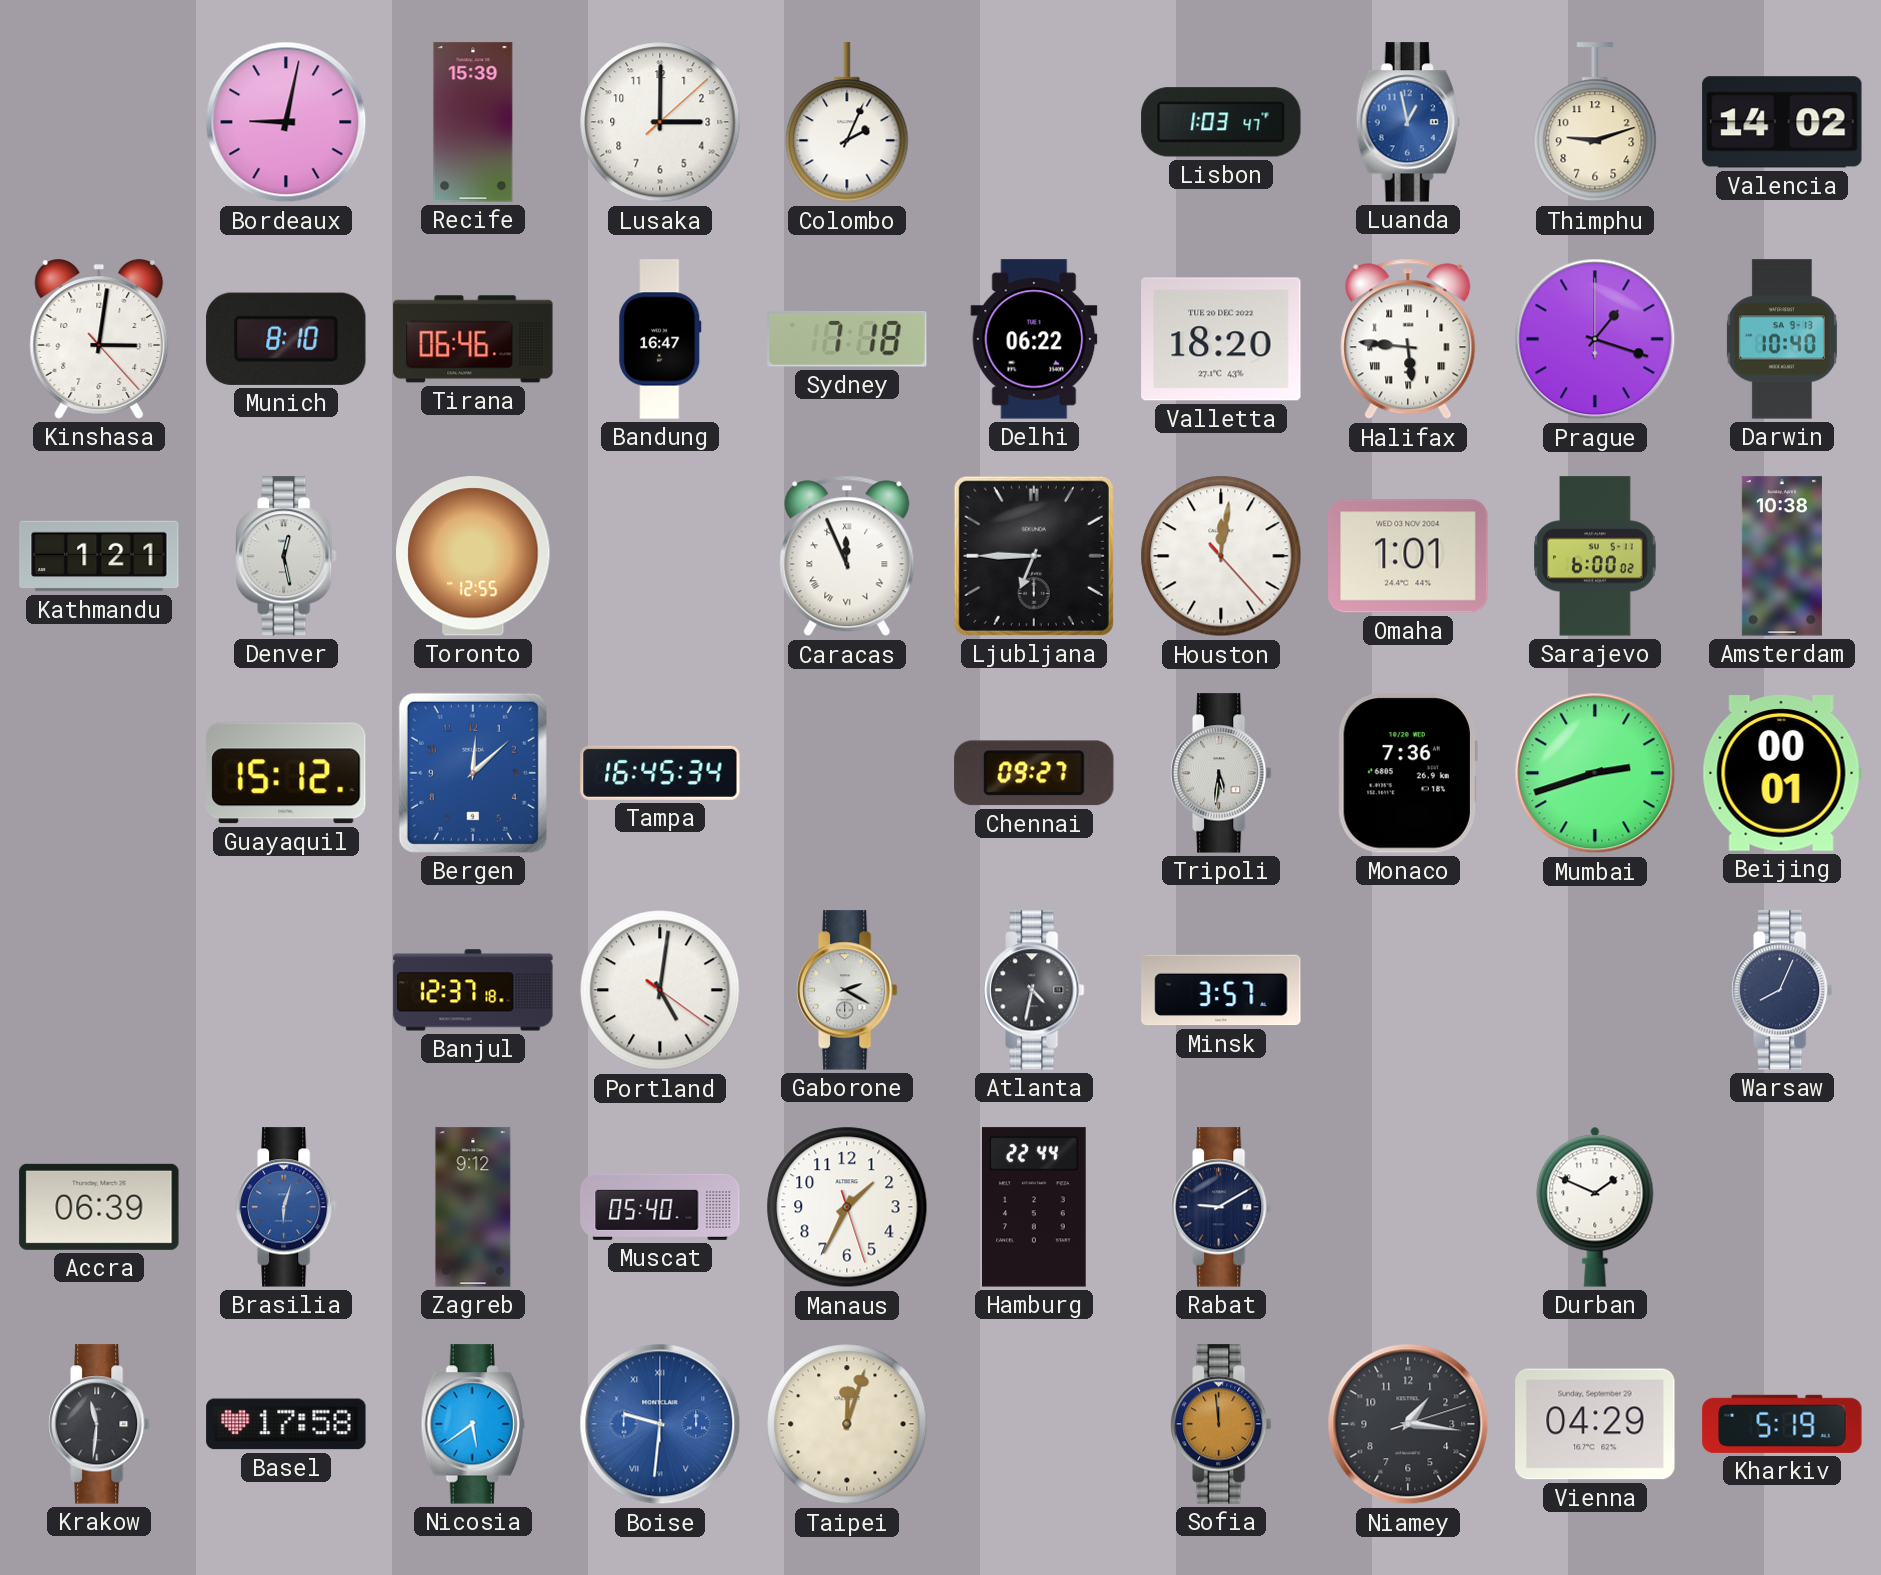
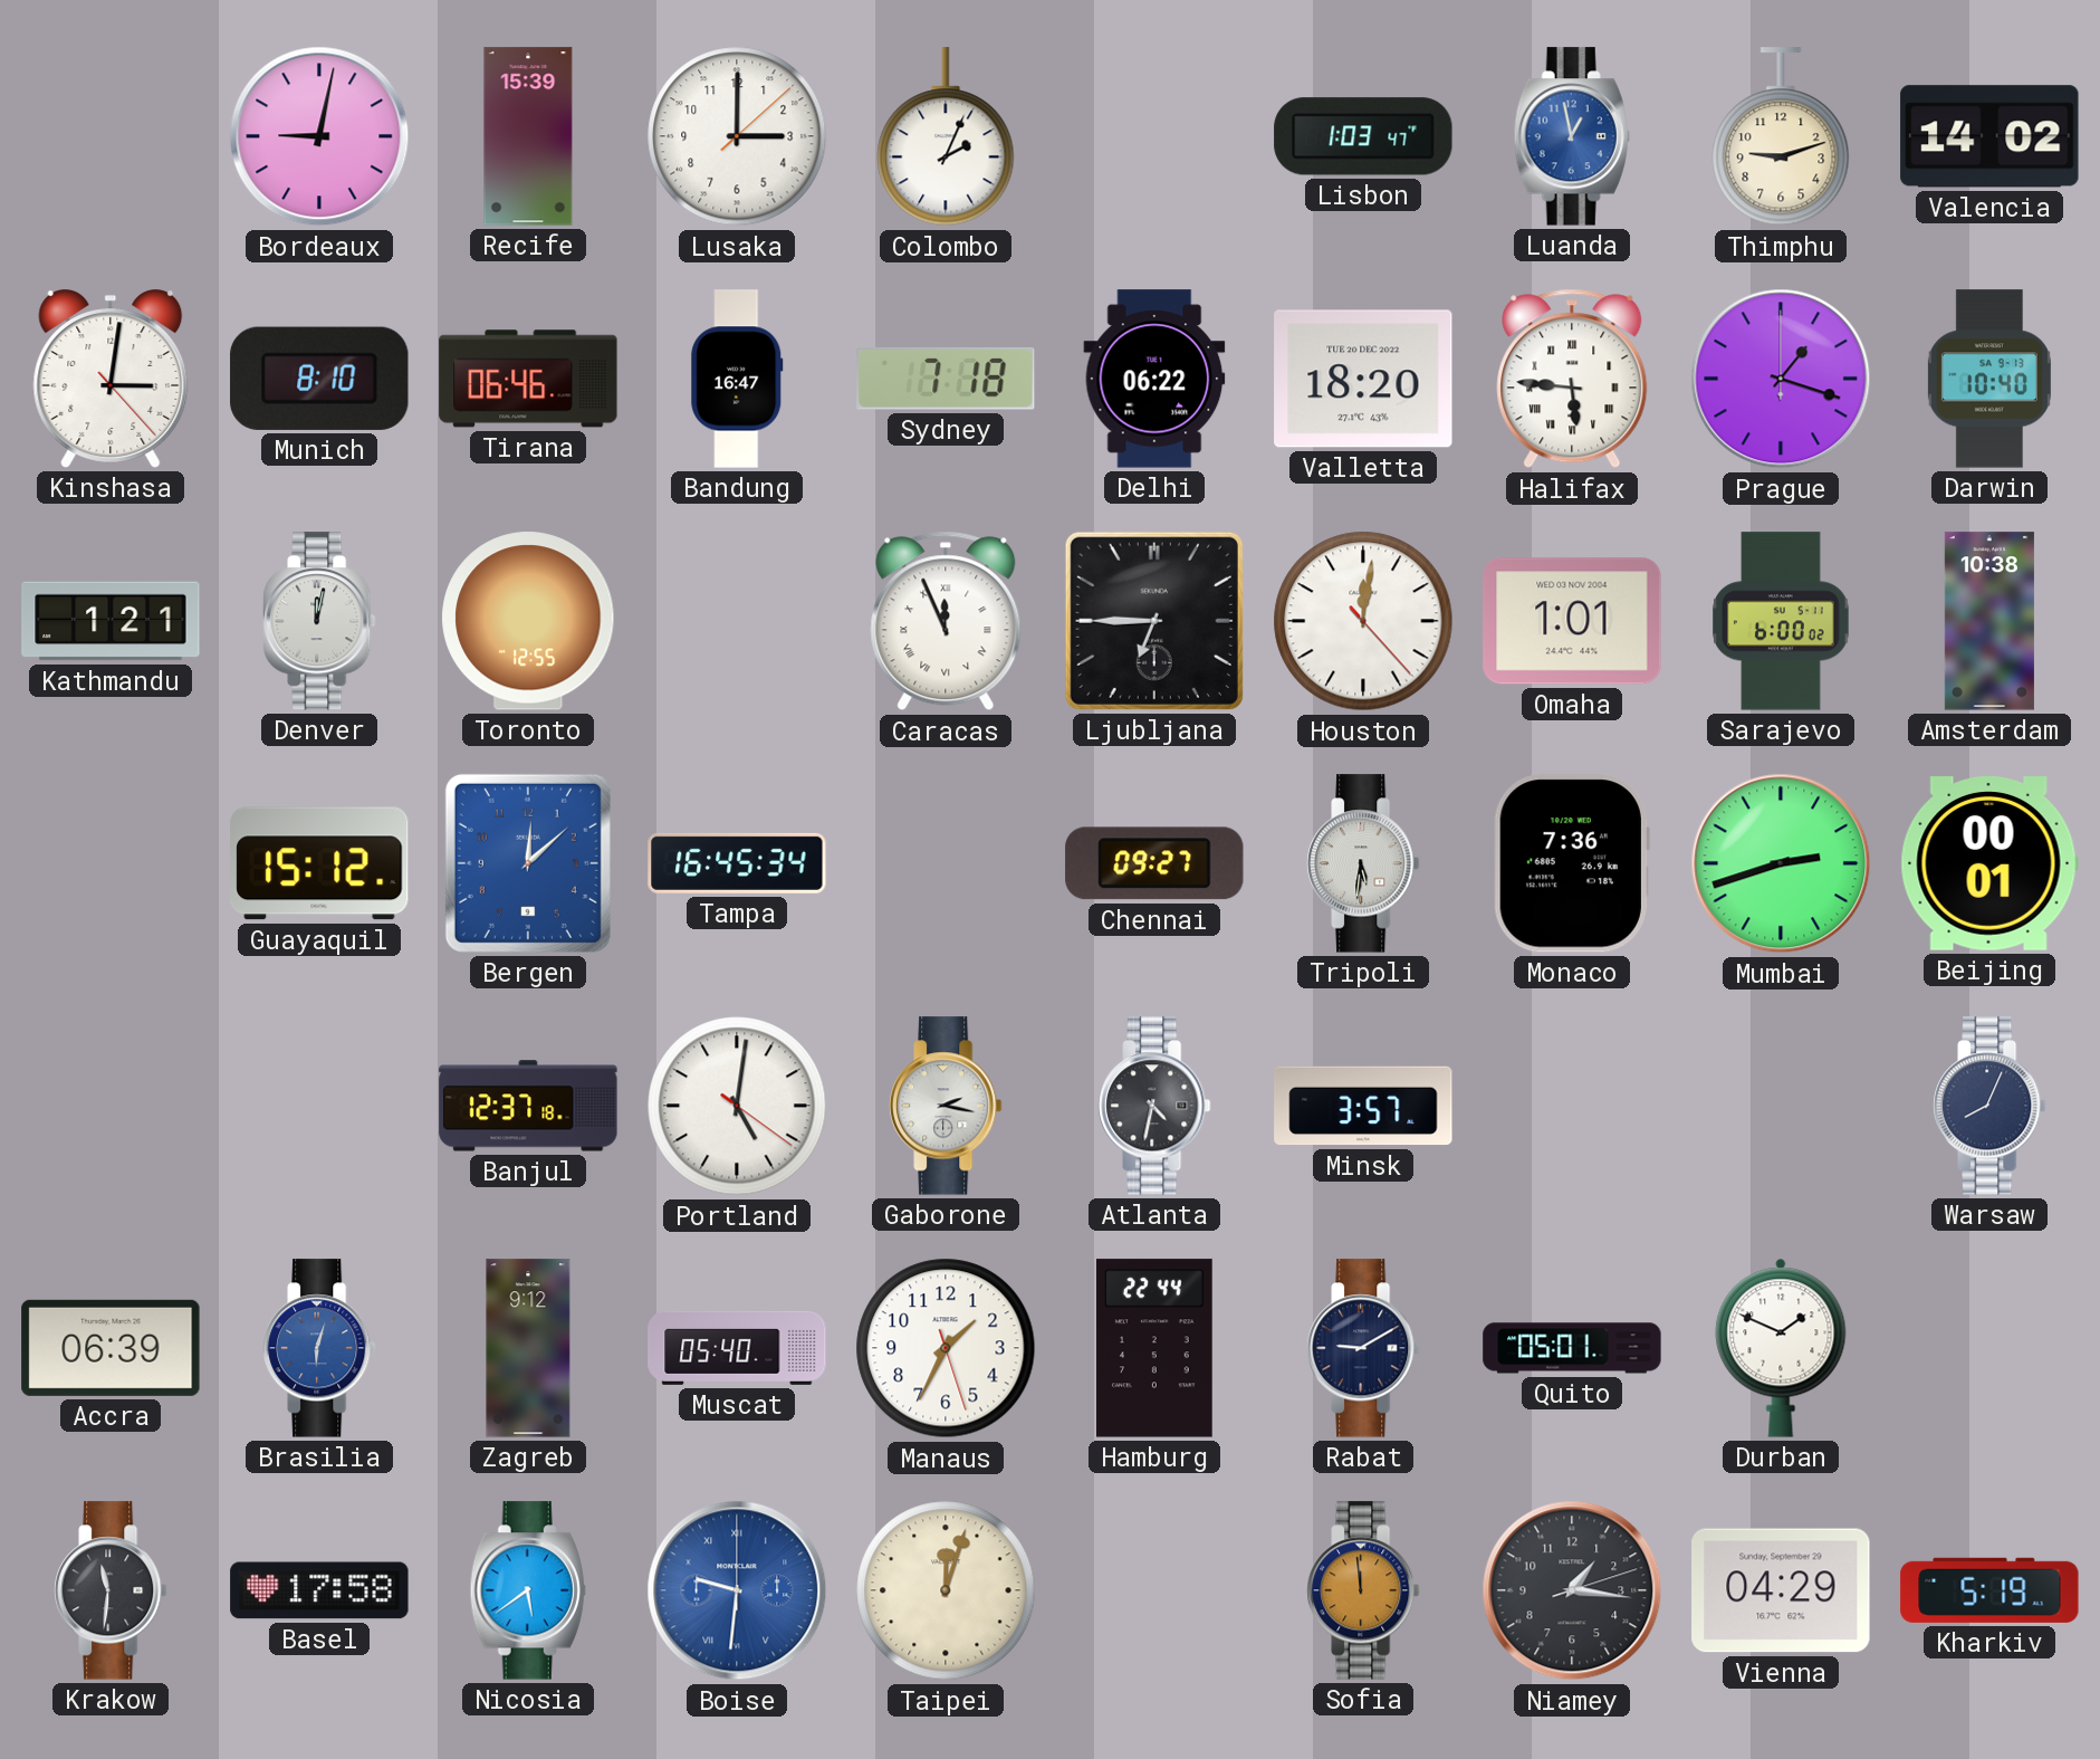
Denver: 12:28 -> 12:02 (319, 621)
Gaborone: 2:20 -> 2:17 (946, 1106)
Quito: none -> 05:01 (1572, 1348)
